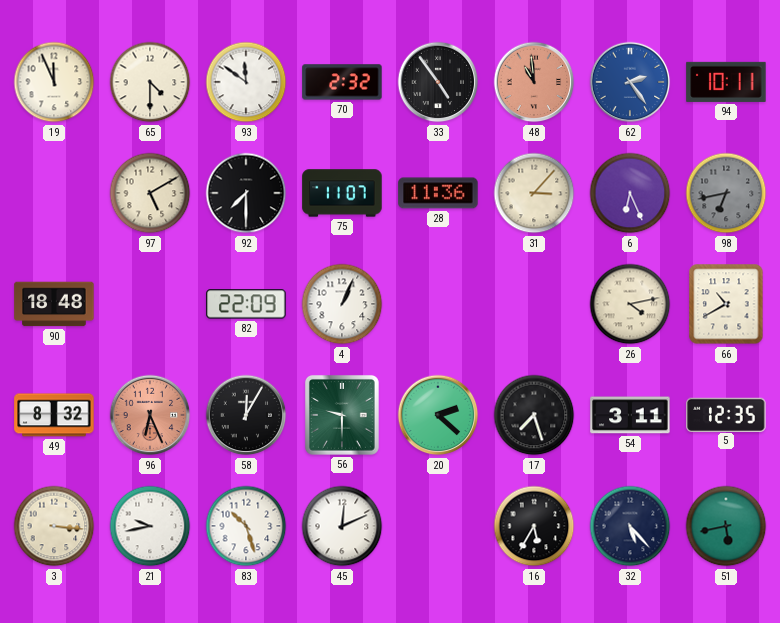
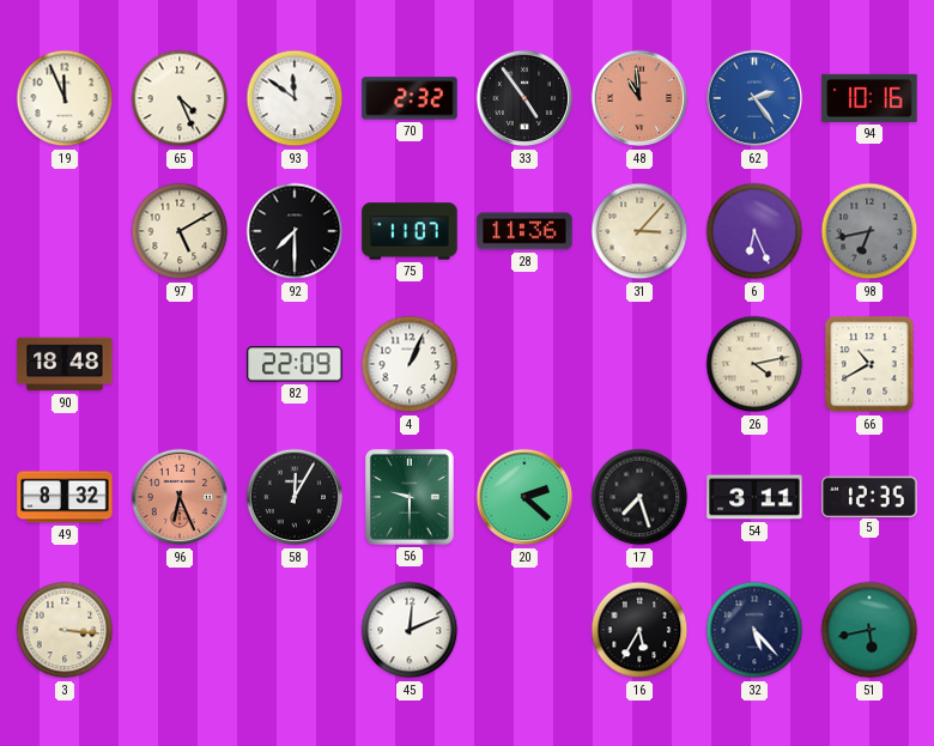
65: 4:30 -> 4:26 (180, 98)
94: 10:11 -> 10:16 (869, 98)
21: 9:43 -> none (150, 526)
83: 10:27 -> none (246, 526)
